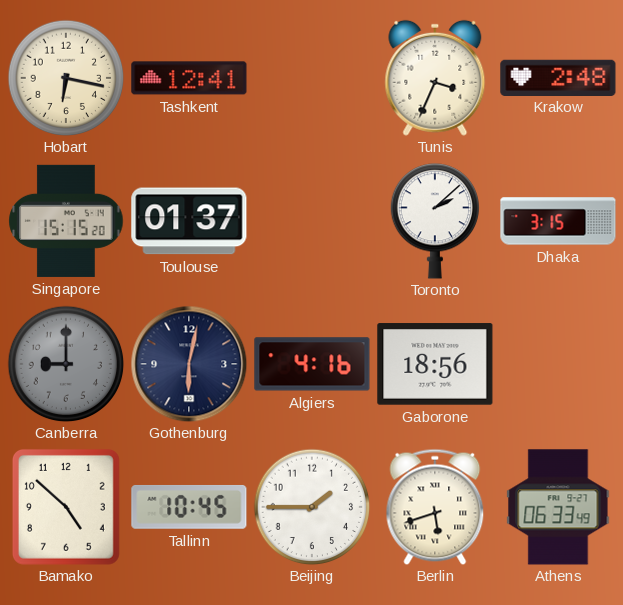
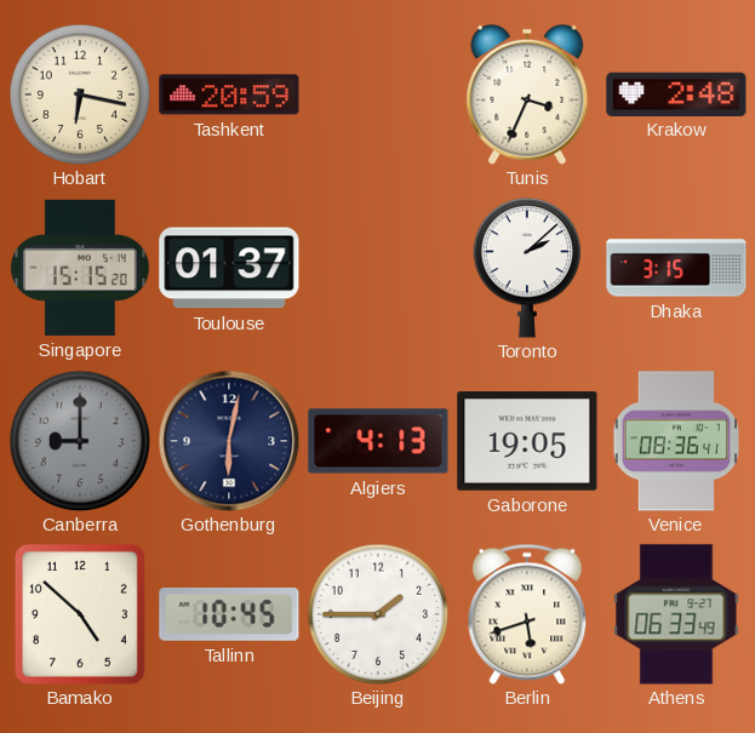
Tashkent: 12:41 -> 20:59 (229, 95)
Algiers: 4:16 -> 4:13 (378, 441)
Gaborone: 18:56 -> 19:05 (527, 441)
Venice: none -> 08:36 (675, 441)
